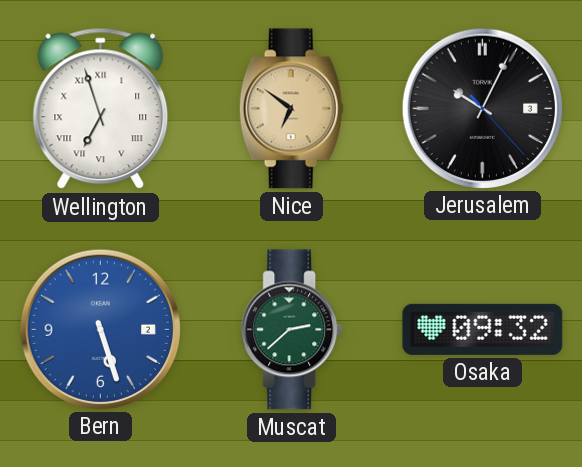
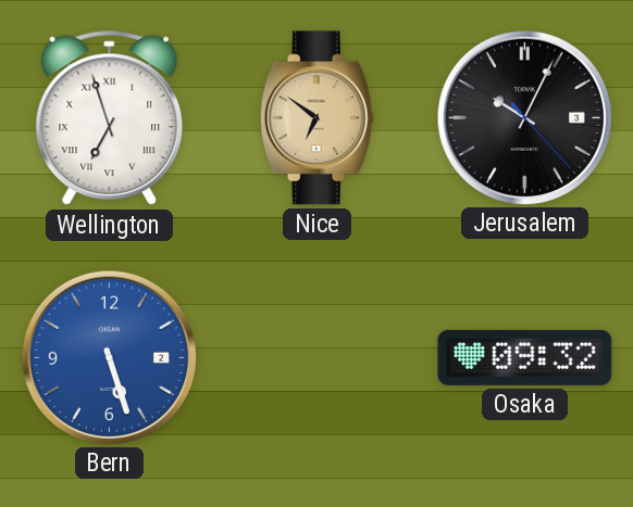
Muscat: 2:38 -> none (292, 330)
